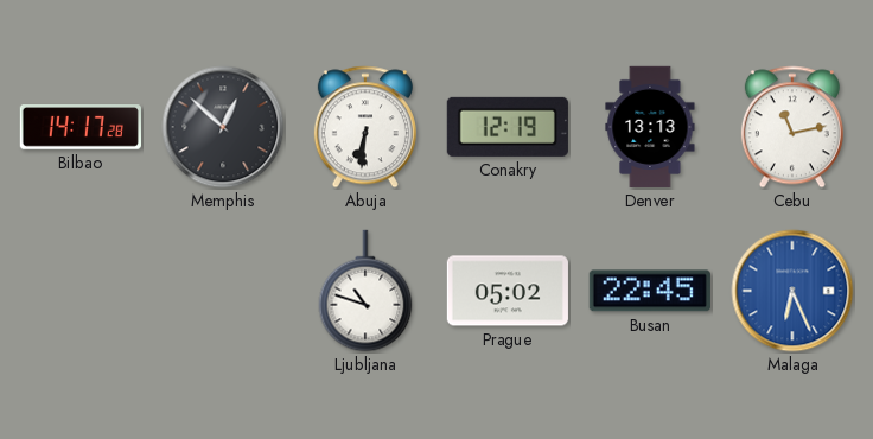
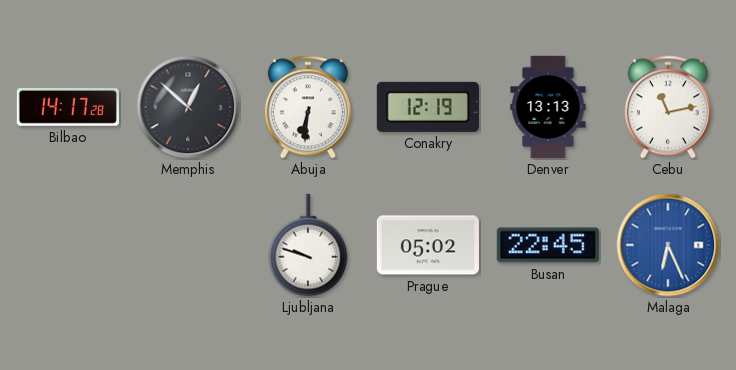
Ljubljana: 10:48 -> 9:48 (308, 245)
